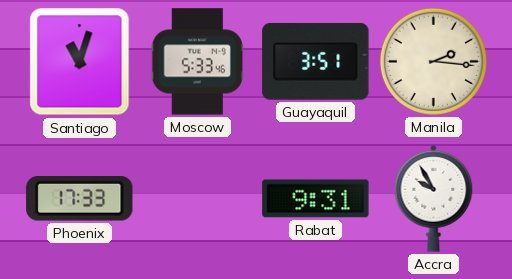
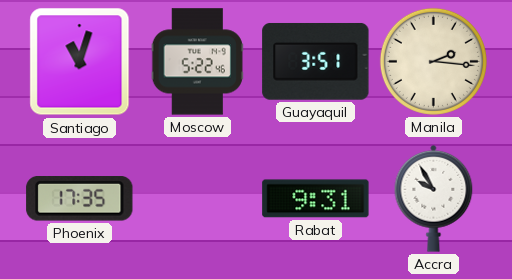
Moscow: 5:33 -> 5:22 (197, 62)
Phoenix: 17:33 -> 17:35 (80, 199)
